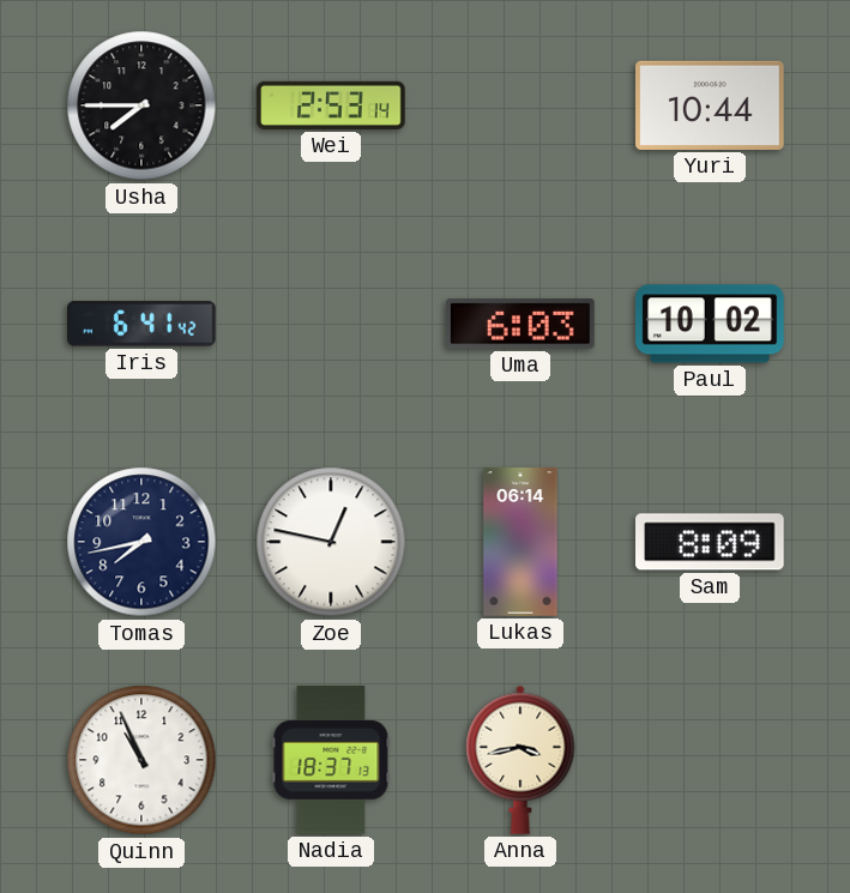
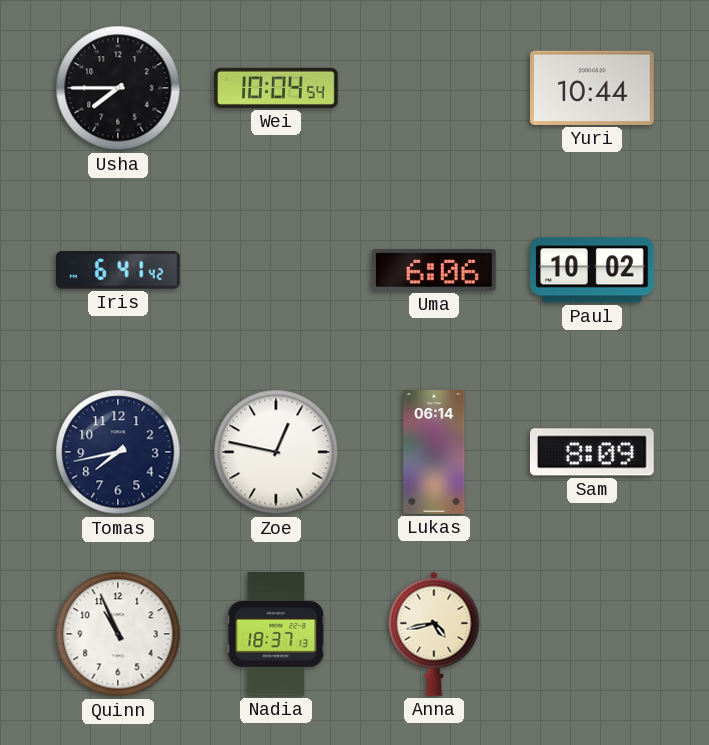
Wei: 2:53 -> 10:04 (276, 88)
Uma: 6:03 -> 6:06 (435, 270)
Anna: 3:43 -> 4:43 (434, 634)
